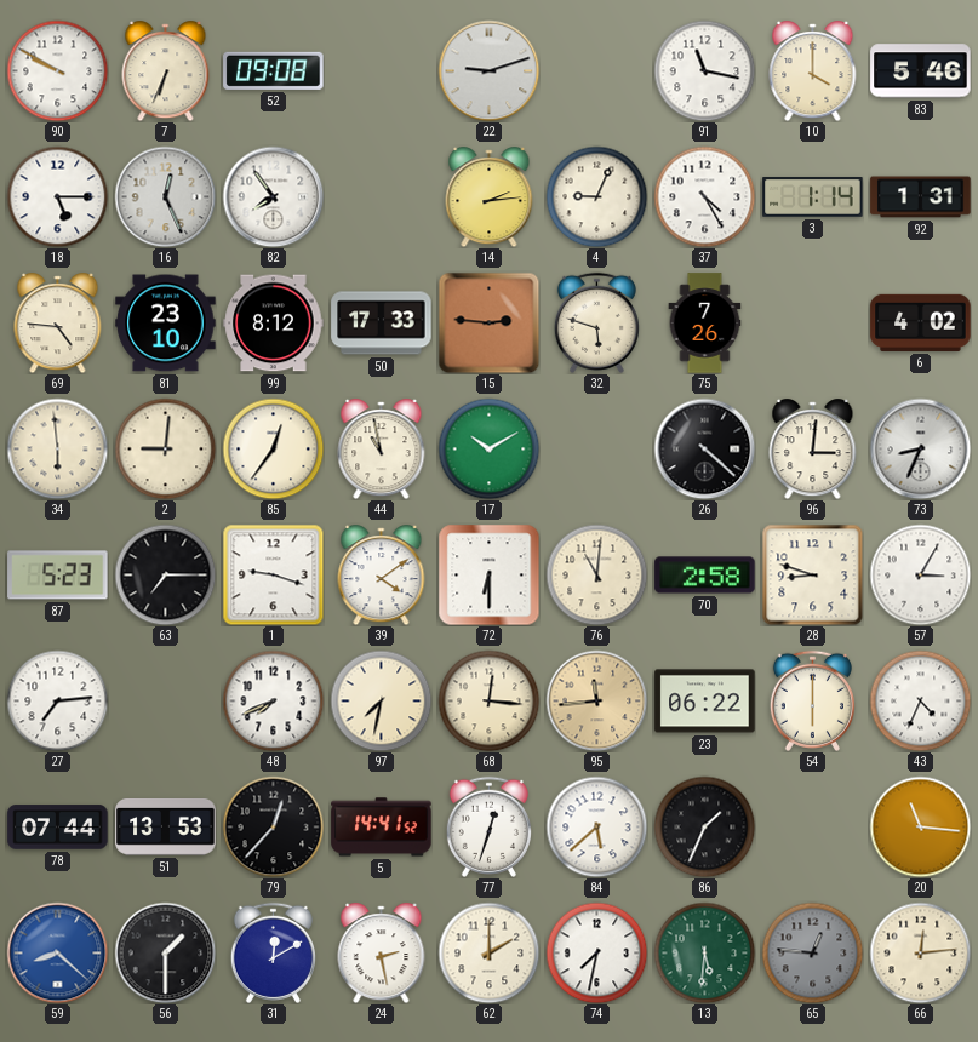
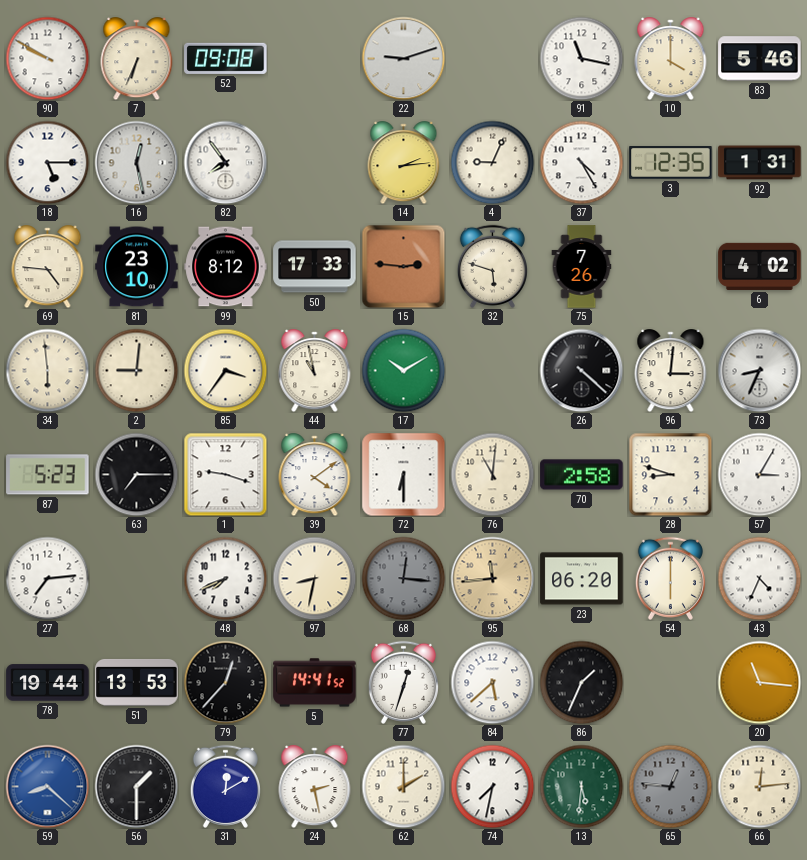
16: 12:26 -> 12:28 (136, 162)
3: 1:14 -> 12:35 (671, 163)
85: 12:36 -> 3:36 (225, 370)
97: 7:32 -> 8:32 (314, 578)
68 dial: cream -> grey (403, 578)
23: 06:22 -> 06:20 (582, 579)
78: 07:44 -> 19:44 (48, 683)
